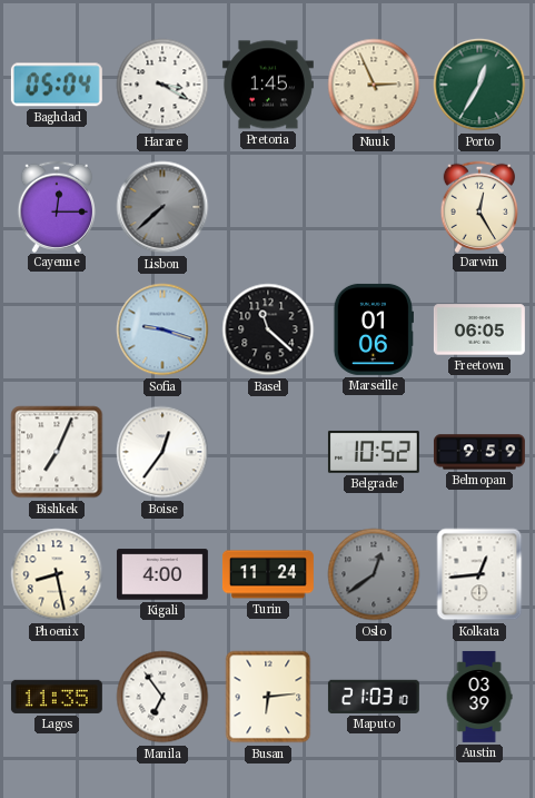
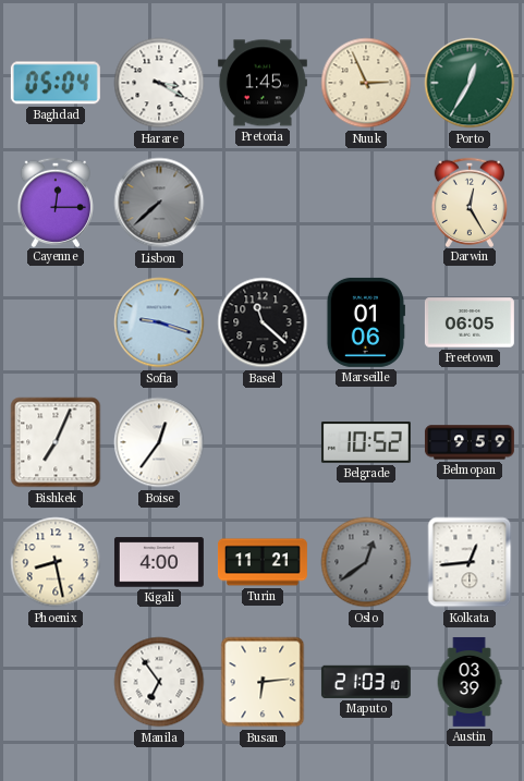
Turin: 11:24 -> 11:21 (263, 562)
Lagos: 11:35 -> none (57, 697)
